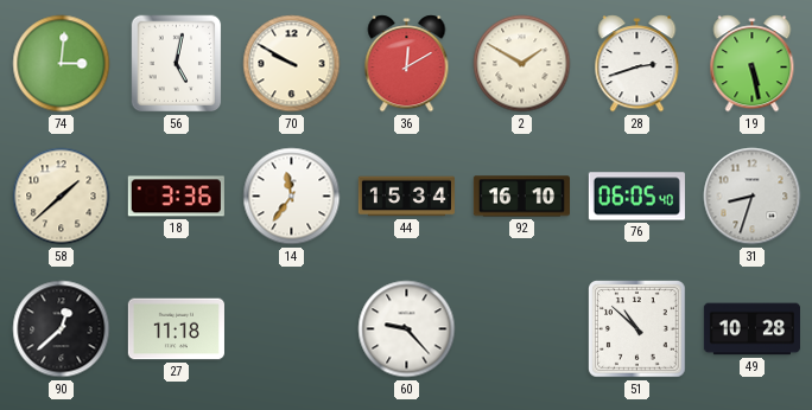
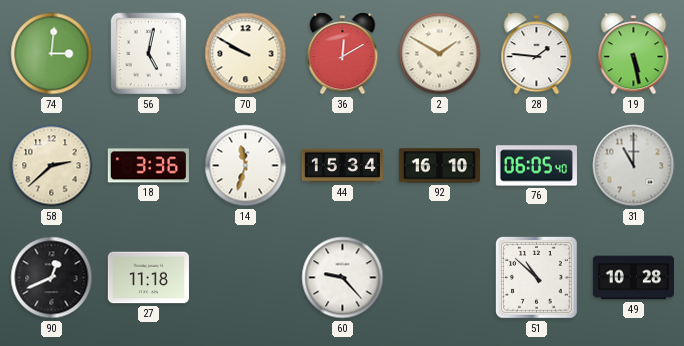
28: 2:42 -> 1:46 (537, 54)
58: 1:38 -> 2:38 (52, 166)
14: 11:36 -> 11:33 (246, 166)
31: 8:33 -> 11:00 (634, 166)
90: 12:38 -> 12:41 (52, 278)
